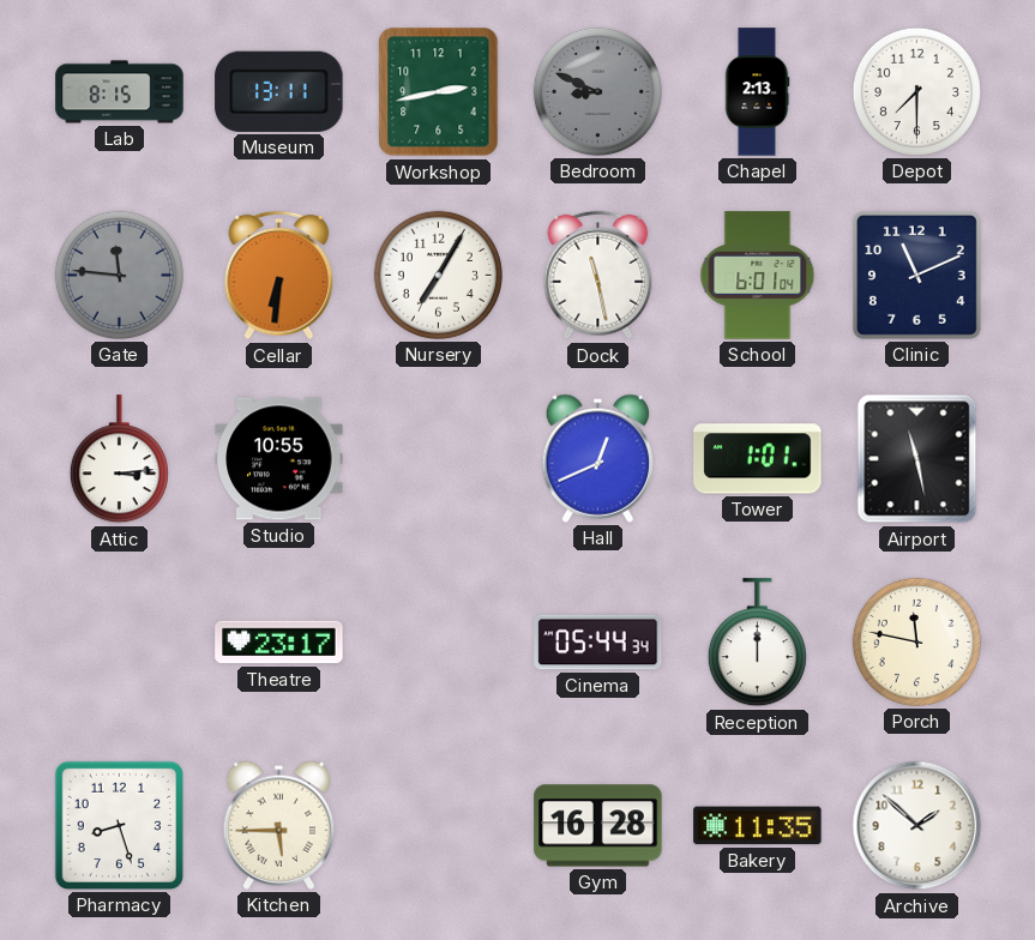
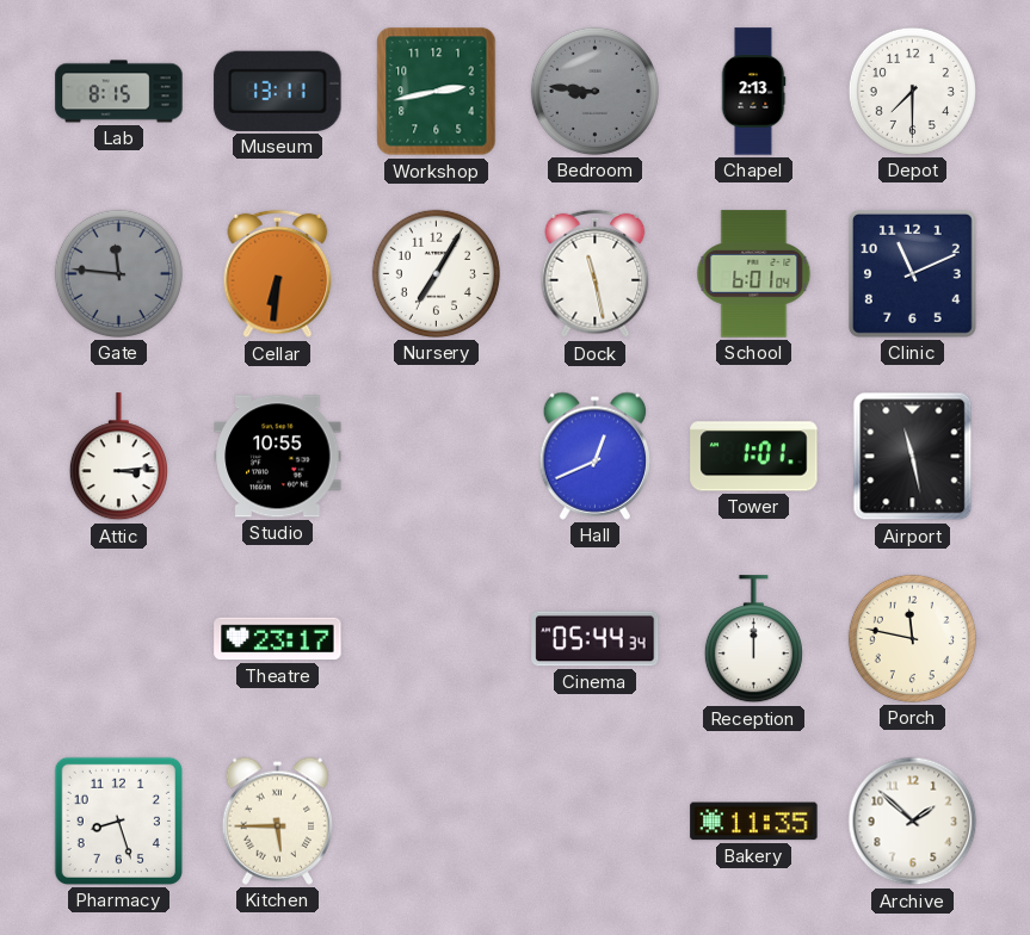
Bedroom: 8:49 -> 8:46 (594, 91)
Gym: 16:28 -> none (598, 826)
